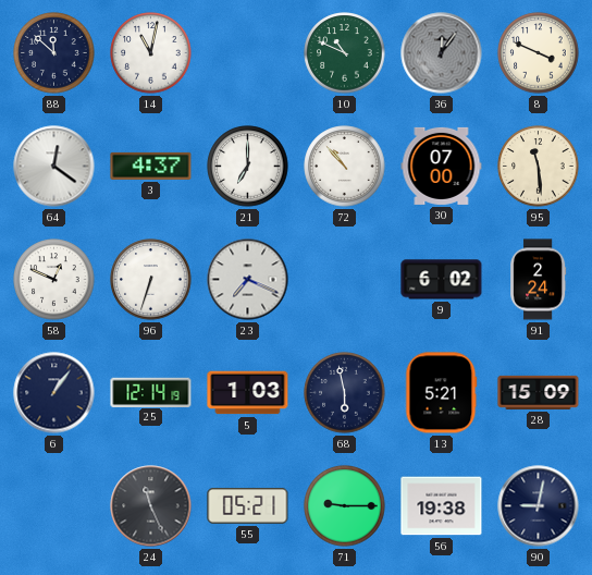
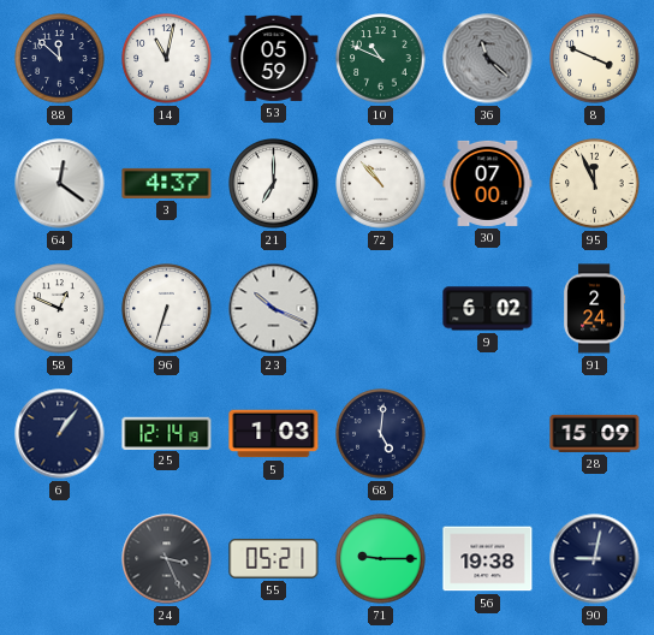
53: none -> 05:59 (274, 58)
36: 12:06 -> 11:22 (488, 59)
95: 11:29 -> 11:56 (595, 184)
23: 7:19 -> 10:19 (274, 309)
68: 5:58 -> 5:01 (381, 434)
13: 5:21 -> none (442, 393)
24: 11:26 -> 3:26 (167, 559)
